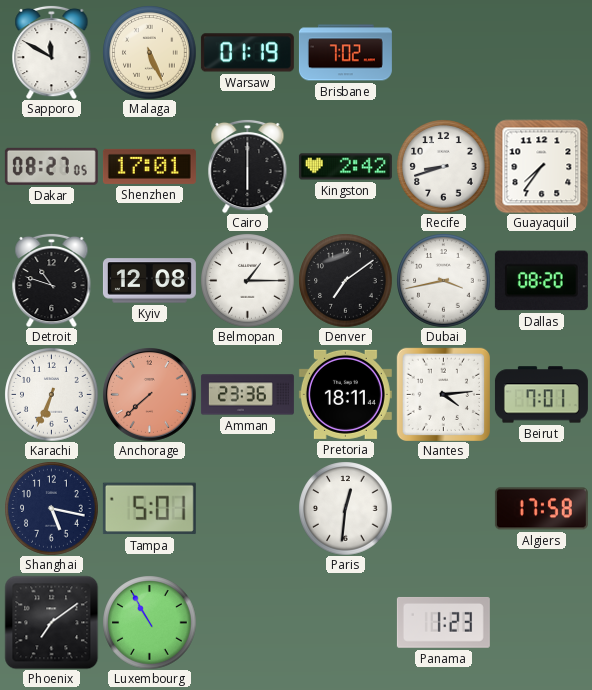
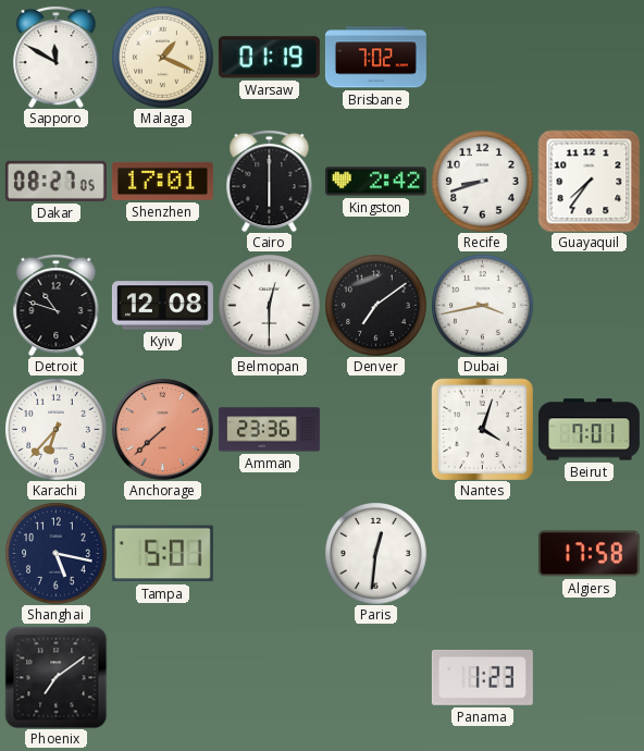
Malaga: 5:26 -> 1:19 (162, 57)
Belmopan: 1:15 -> 12:30 (269, 305)
Dallas: 08:20 -> none (541, 281)
Karachi: 6:34 -> 6:37 (55, 429)
Pretoria: 18:11 -> none (345, 394)
Nantes: 4:14 -> 4:03 (482, 429)
Luxembourg: 10:55 -> none (149, 622)
